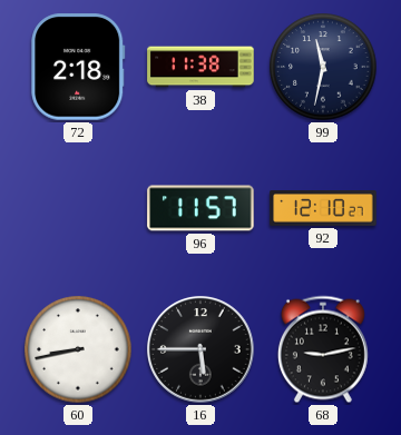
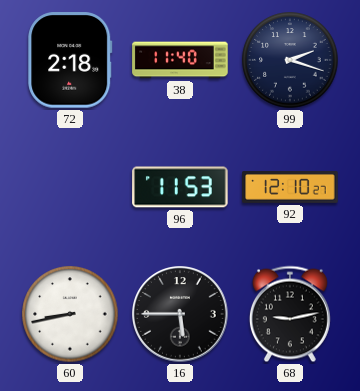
38: 11:38 -> 11:40 (180, 60)
99: 11:32 -> 2:18 (290, 60)
96: 11:57 -> 11:53 (180, 187)
